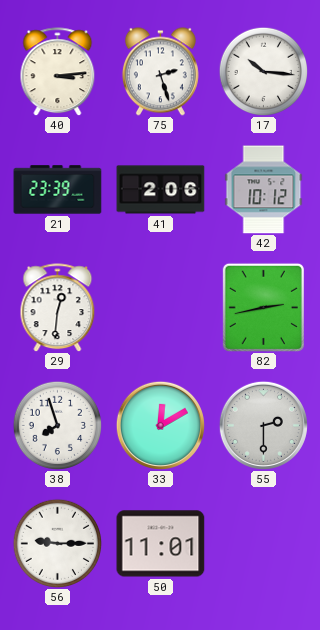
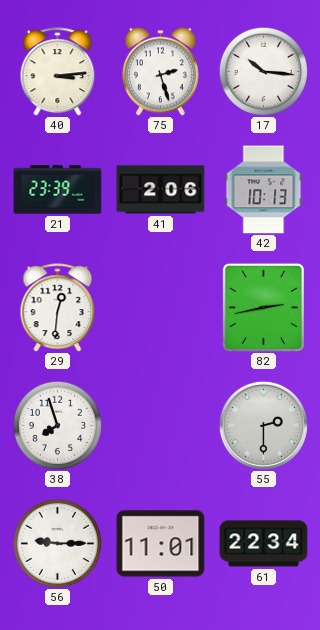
42: 10:12 -> 10:13 (264, 190)
33: 12:10 -> none (160, 425)
61: none -> 22:34 (264, 544)
